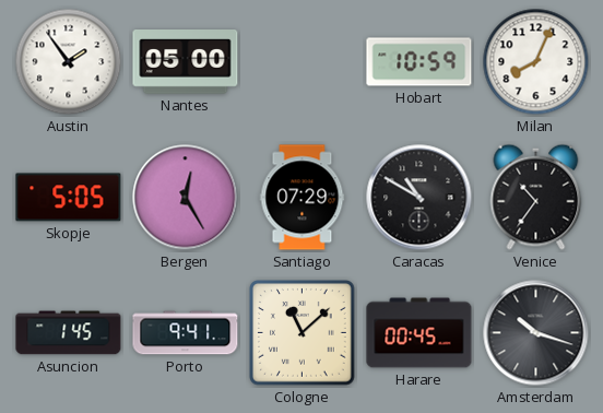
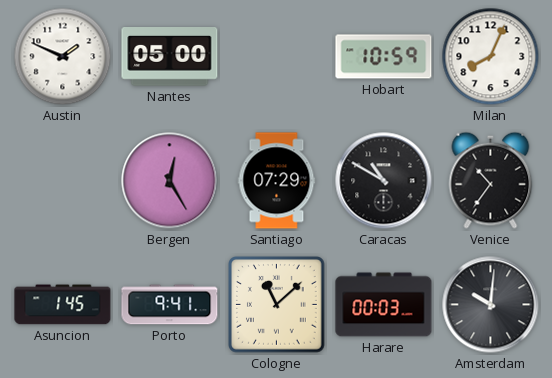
Austin: 1:54 -> 1:49 (63, 57)
Skopje: 5:05 -> none (69, 198)
Harare: 00:45 -> 00:03 (384, 305)
Amsterdam: 10:18 -> 10:01 (491, 305)
